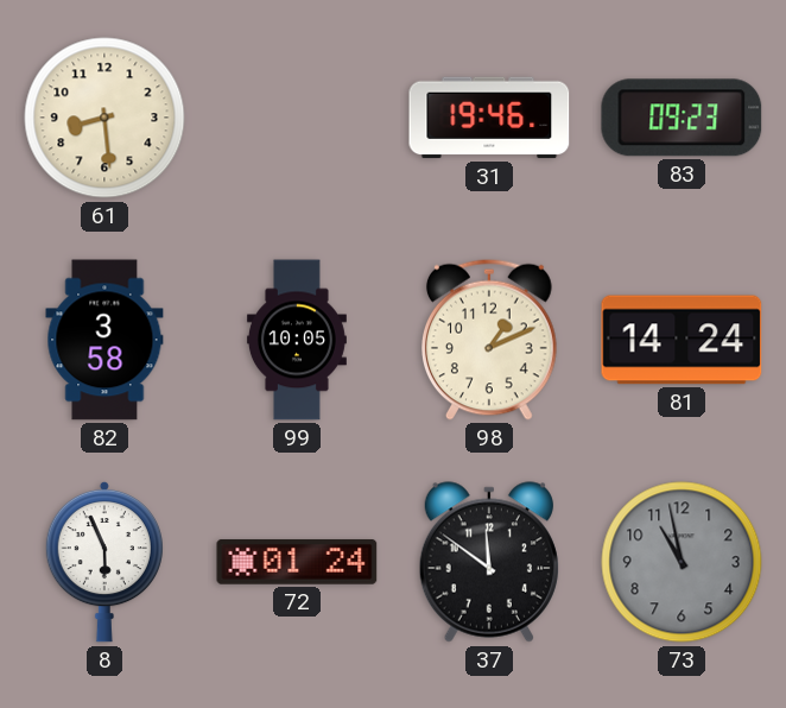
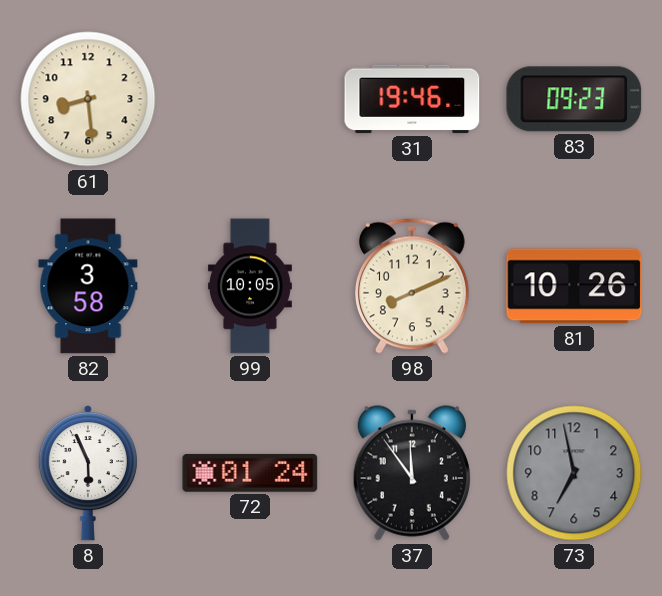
98: 1:11 -> 8:11 (413, 286)
81: 14:24 -> 10:26 (574, 286)
37: 11:51 -> 11:54 (412, 473)
73: 10:58 -> 6:58 (574, 473)
